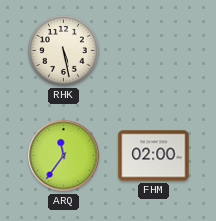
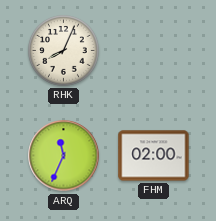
RHK: 5:28 -> 8:04 (64, 51)
ARQ: 11:36 -> 11:34 (64, 156)
